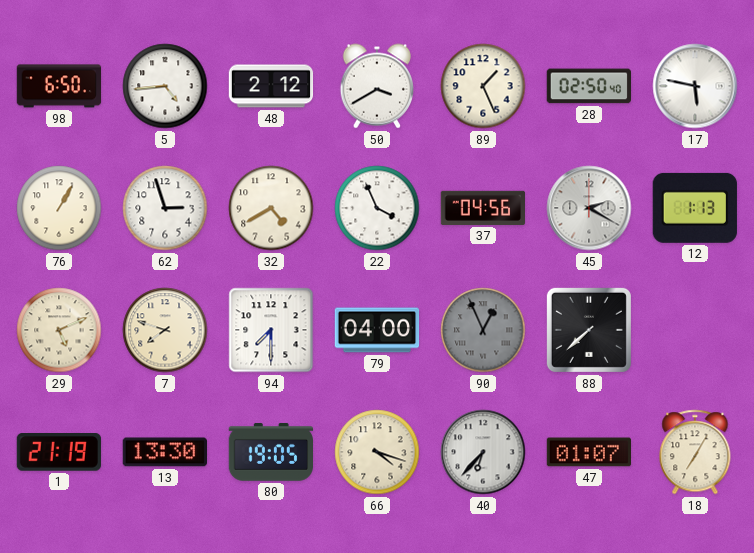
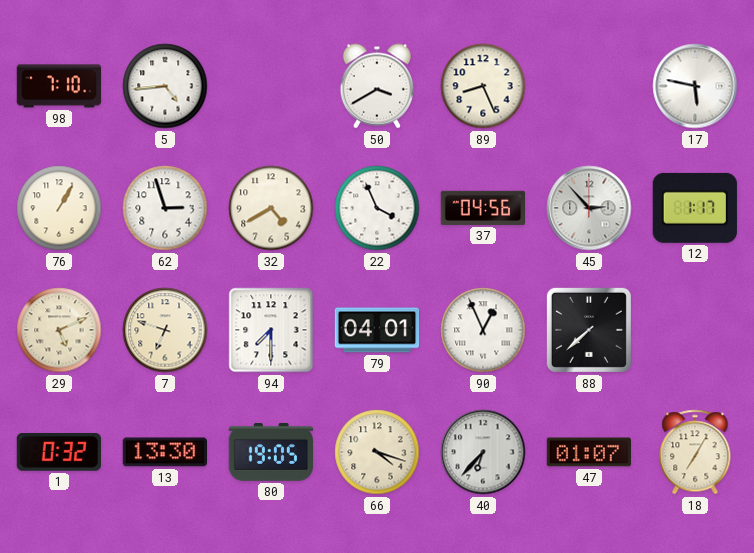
98: 6:50 -> 7:10 (59, 86)
48: 2:12 -> none (271, 86)
89: 1:26 -> 8:26 (483, 86)
28: 02:50 -> none (588, 86)
45: 2:20 -> 2:53 (589, 208)
12: 1:13 -> 1:17 (695, 208)
7: 7:48 -> 6:48 (165, 330)
79: 04:00 -> 04:01 (377, 330)
90 dial: grey -> white (483, 330)
1: 21:19 -> 0:32 (59, 452)
